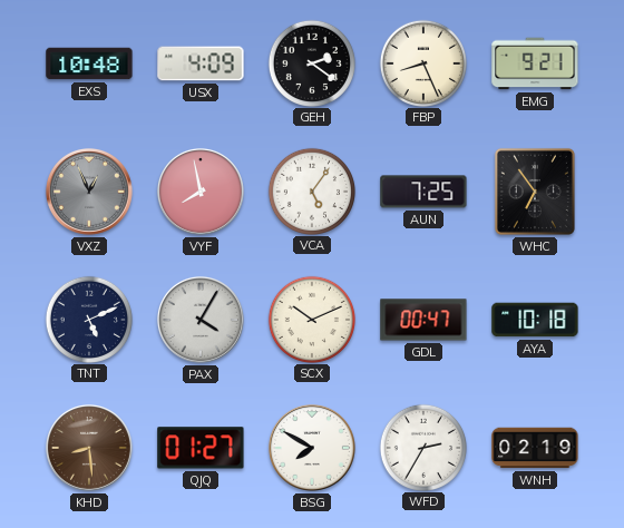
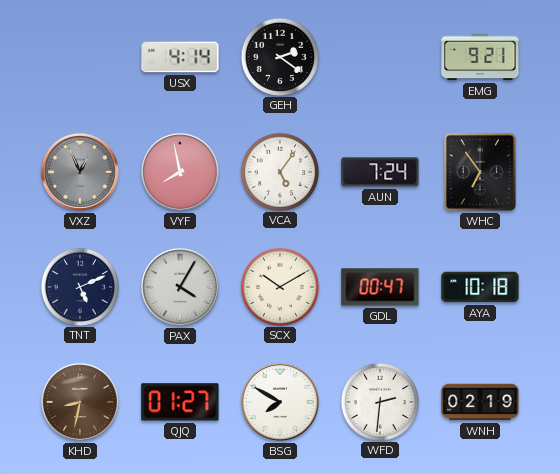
EXS: 10:48 -> none (89, 63)
USX: 4:09 -> 4:14 (180, 57)
FBP: 8:26 -> none (422, 62)
AUN: 7:25 -> 7:24 (380, 172)
SCX: 10:11 -> 10:10 (279, 286)
KHD: 8:29 -> 8:32 (80, 402)
WFD: 2:35 -> 2:31 (379, 401)
